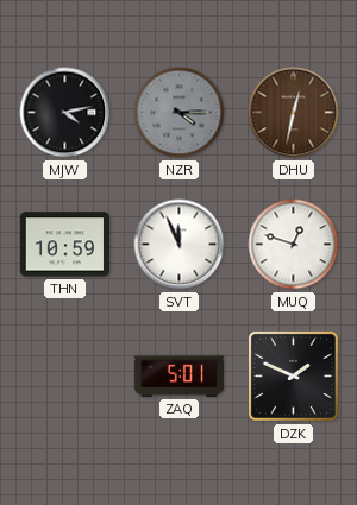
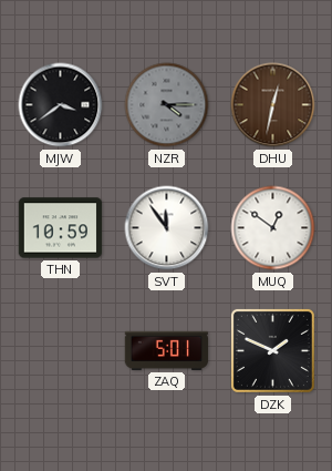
MJW: 4:13 -> 3:39 (61, 105)
SVT: 11:56 -> 11:54 (167, 228)
MUQ: 12:48 -> 12:51 (273, 228)
